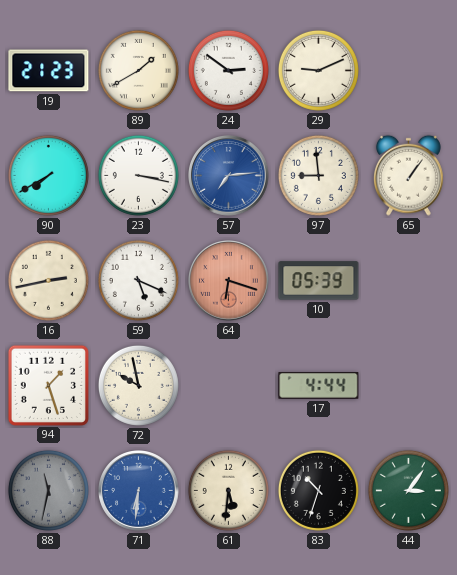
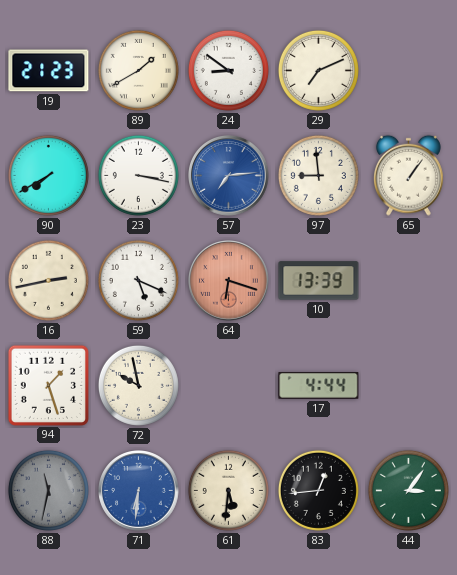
24: 2:51 -> 8:51 (228, 70)
29: 9:11 -> 7:11 (318, 70)
10: 05:39 -> 13:39 (319, 281)
83: 10:33 -> 12:44 (318, 490)
